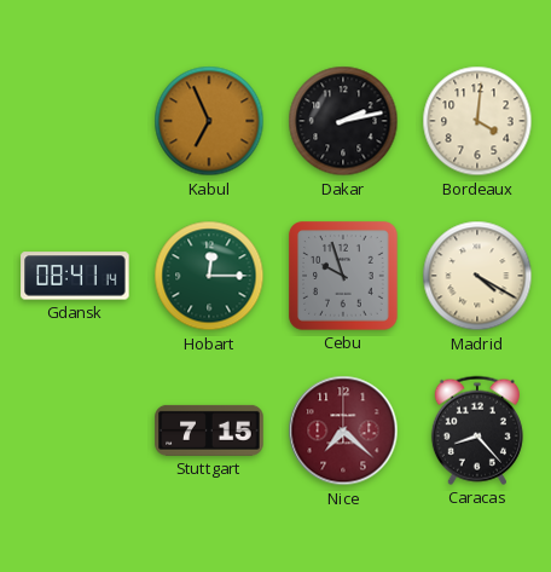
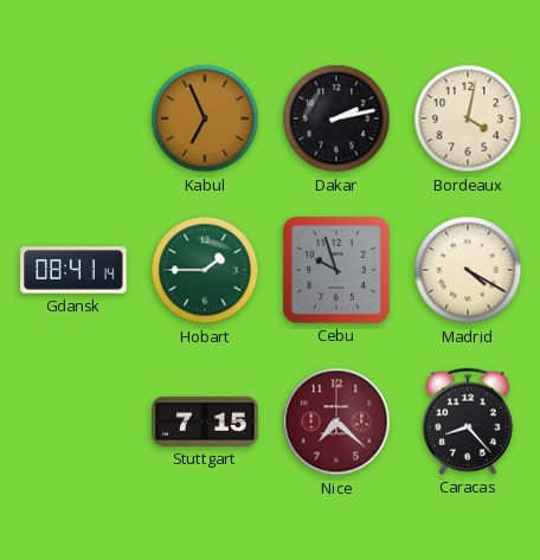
Bordeaux: 4:01 -> 4:02 (468, 118)
Hobart: 12:15 -> 1:45 (205, 270)
